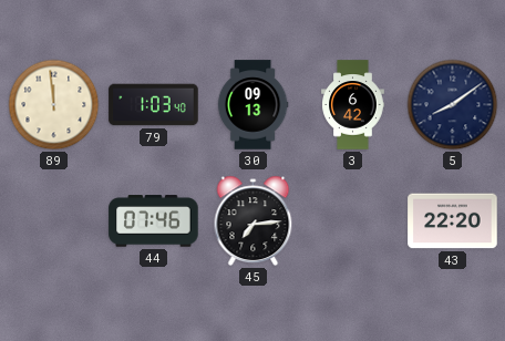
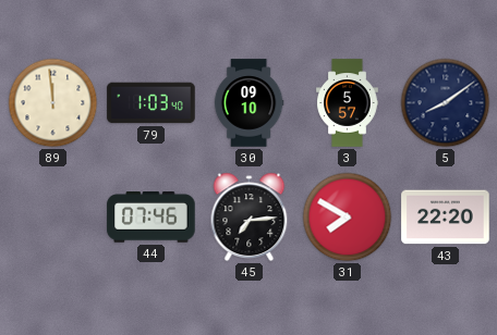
30: 09:13 -> 09:10 (248, 103)
3: 6:42 -> 5:57 (348, 103)
31: none -> 7:50 (348, 218)
